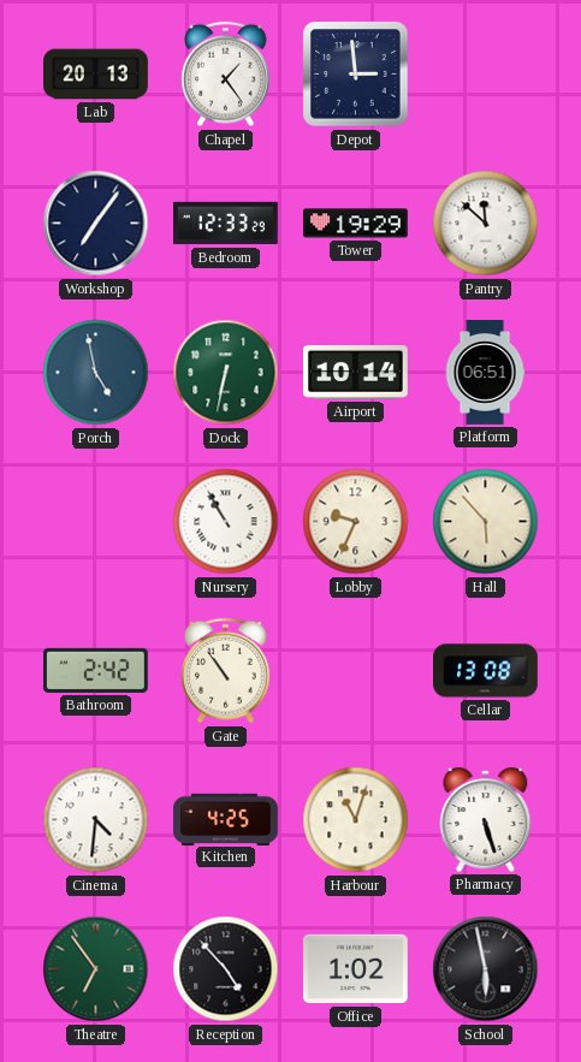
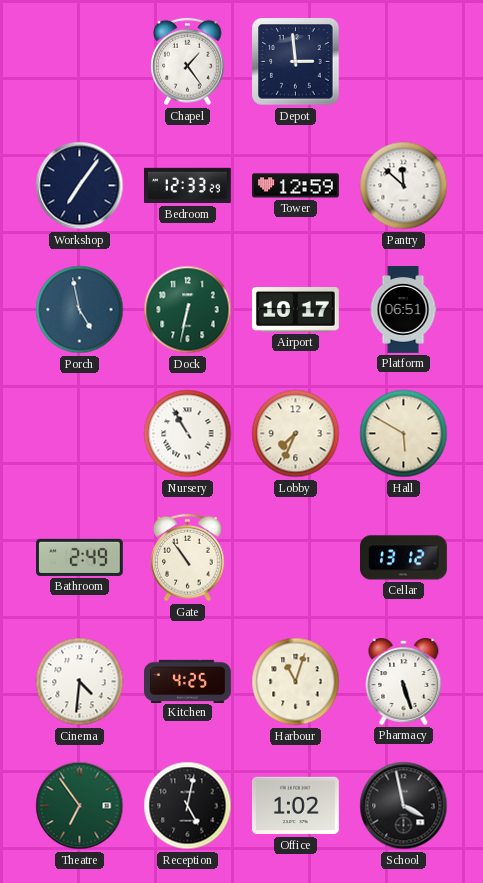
Lab: 20:13 -> none (96, 75)
Tower: 19:29 -> 12:59 (296, 186)
Airport: 10:14 -> 10:17 (295, 310)
Lobby: 9:34 -> 7:34 (296, 434)
Hall: 5:53 -> 5:50 (404, 434)
Bathroom: 2:42 -> 2:49 (80, 557)
Cellar: 13:08 -> 13:12 (404, 558)
Reception: 4:53 -> 5:02 (188, 806)
School: 5:58 -> 3:58 (404, 806)
